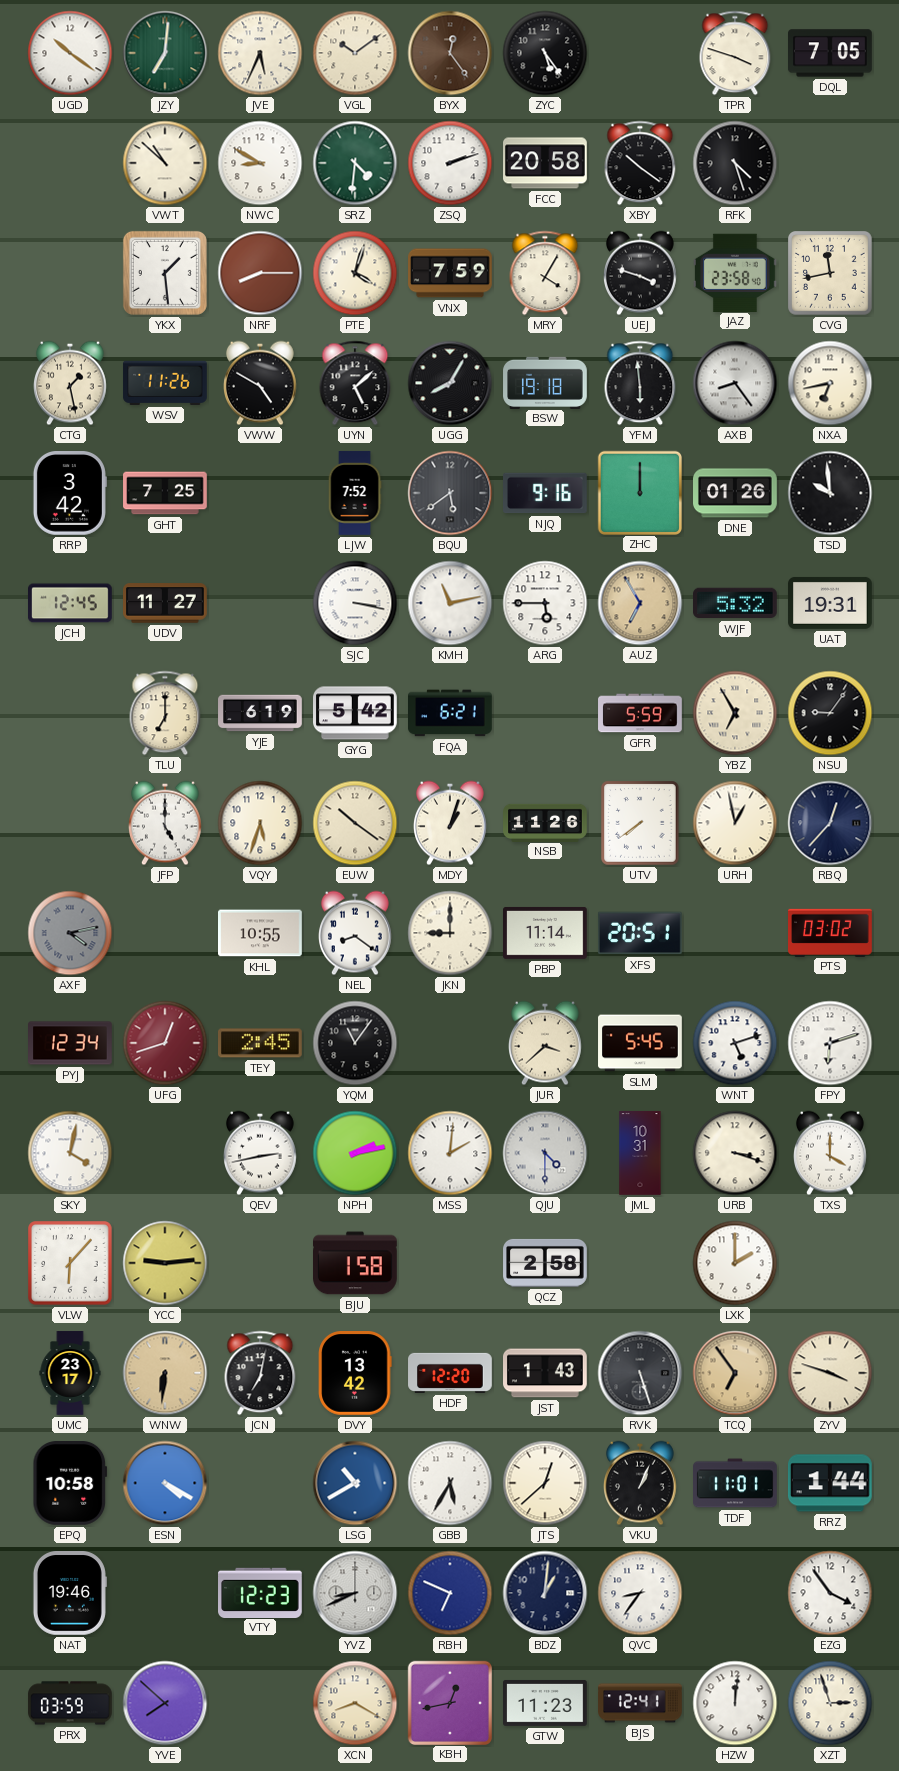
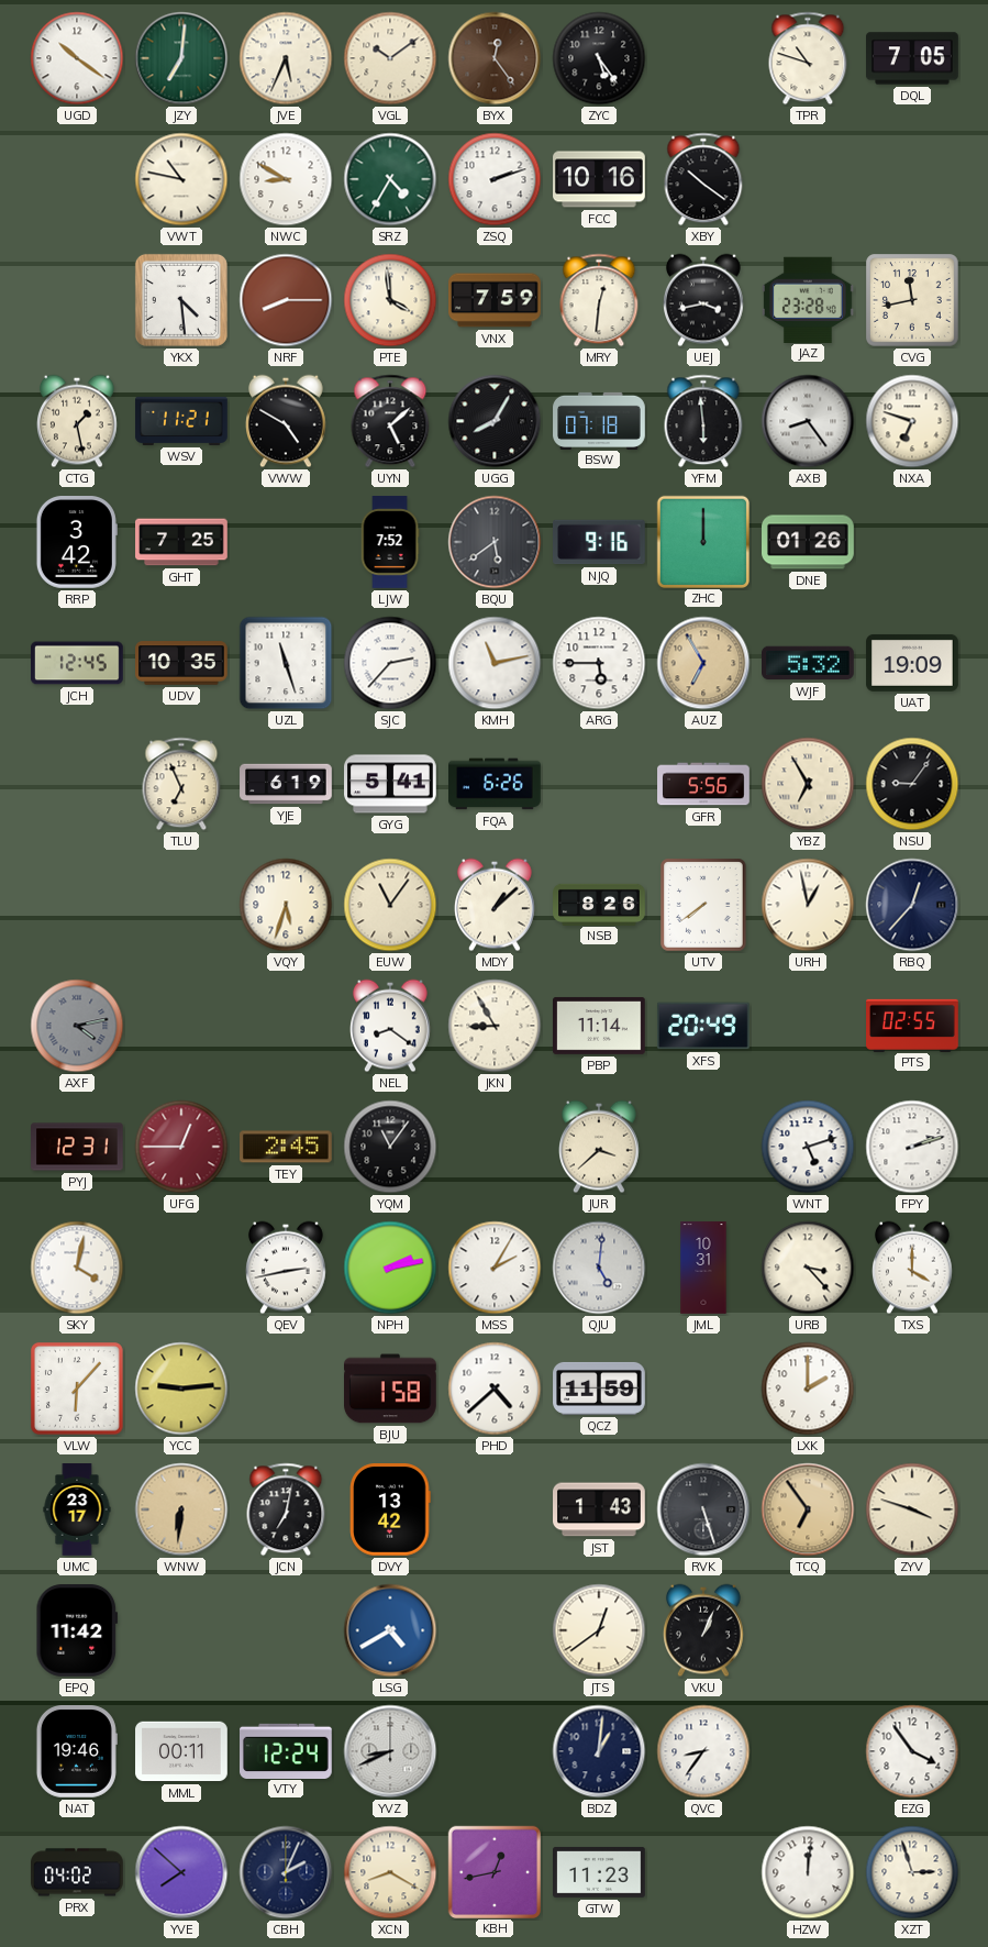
TPR: 3:48 -> 10:48 (808, 58)
VWT: 10:52 -> 10:47 (181, 179)
SRZ: 4:31 -> 4:35 (390, 179)
FCC: 20:58 -> 10:16 (599, 179)
RFK: 4:27 -> none (735, 163)
YKX: 1:29 -> 4:29 (181, 300)
PTE: 4:03 -> 3:59 (390, 300)
MRY: 4:05 -> 12:31 (599, 300)
UEJ: 3:48 -> 3:43 (704, 300)
JAZ: 23:58 -> 23:28 (809, 299)
WSV: 11:26 -> 11:21 (181, 421)
BSW: 19:18 -> 07:18 (599, 420)
NXA: 6:43 -> 6:48 (912, 421)
TSD: 9:59 -> none (830, 493)
UDV: 11:27 -> 10:35 (181, 663)
UZL: none -> 11:27 (286, 663)
SJC: 3:17 -> 2:37 (390, 663)
UAT: 19:31 -> 19:09 (912, 663)
TLU: 7:00 -> 6:56 (181, 784)
GYG: 5:42 -> 5:41 (391, 784)
FQA: 6:21 -> 6:26 (496, 784)
GFR: 5:59 -> 5:56 (703, 784)
JFP: 5:00 -> none (166, 823)
EUW: 10:21 -> 11:06 (390, 905)
MDY: 1:03 -> 1:08 (496, 905)
NSB: 11:26 -> 8:26 (599, 904)
KHL: 10:55 -> none (261, 933)
JKN: 9:00 -> 8:55 (495, 1026)
XFS: 20:51 -> 20:49 (703, 1026)
PTS: 03:02 -> 02:55 (912, 1025)
PYJ: 12:34 -> 12:31 (78, 1147)
UFG: 12:42 -> 12:45 (181, 1147)
SLM: 5:45 -> none (640, 1043)
FPY: 6:12 -> 2:12 (912, 1147)
MSS: 2:01 -> 2:05 (495, 1268)
QJU: 4:30 -> 5:01 (599, 1268)
URB: 3:18 -> 3:23 (808, 1268)
PHD: none -> 4:38 (495, 1389)
QCZ: 2:58 -> 11:59 (599, 1389)
HDF: 12:20 -> none (450, 1373)
EPQ: 10:58 -> 11:42 (77, 1631)
ESN: 4:20 -> none (165, 1483)
LSG: 10:40 -> 4:40 (390, 1630)
GBB: 5:35 -> none (450, 1483)
JTS: 12:38 -> 12:39 (599, 1630)
TDF: 11:01 -> none (735, 1483)
RRZ: 1:44 -> none (830, 1483)
MML: none -> 00:11 (181, 1751)
VTY: 12:23 -> 12:24 (287, 1750)
RBH: 6:49 -> none (450, 1593)
PRX: 03:59 -> 04:02 (77, 1872)
CBH: none -> 2:04 (286, 1872)
BJS: 12:41 -> none (640, 1703)
